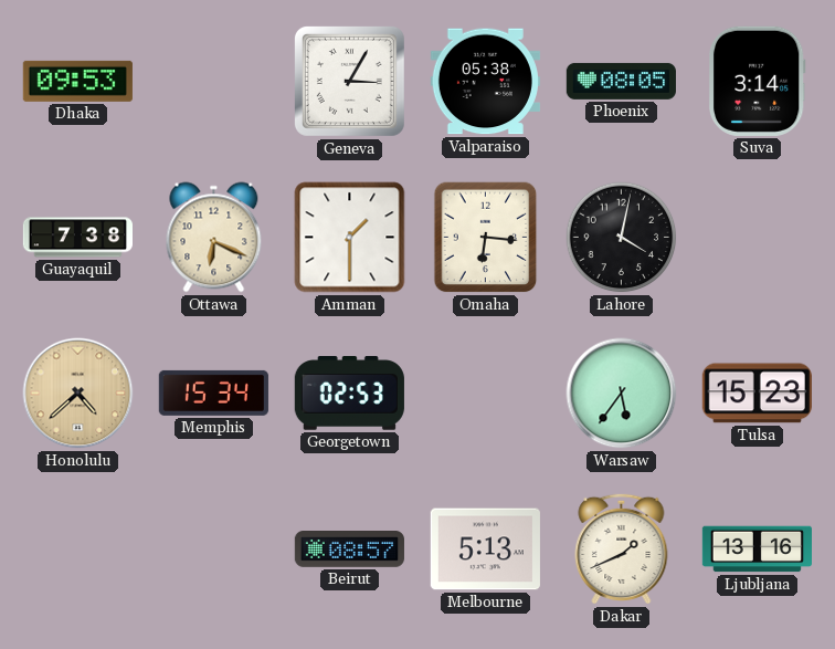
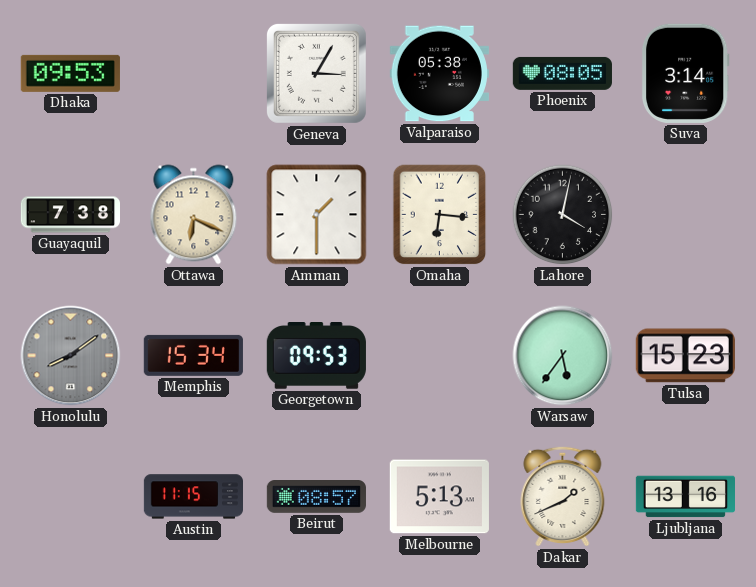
Honolulu: 4:38 -> 8:09 (71, 356)
Honolulu dial: champagne -> grey (71, 356)
Georgetown: 02:53 -> 09:53 (316, 356)
Austin: none -> 11:15 (193, 497)
